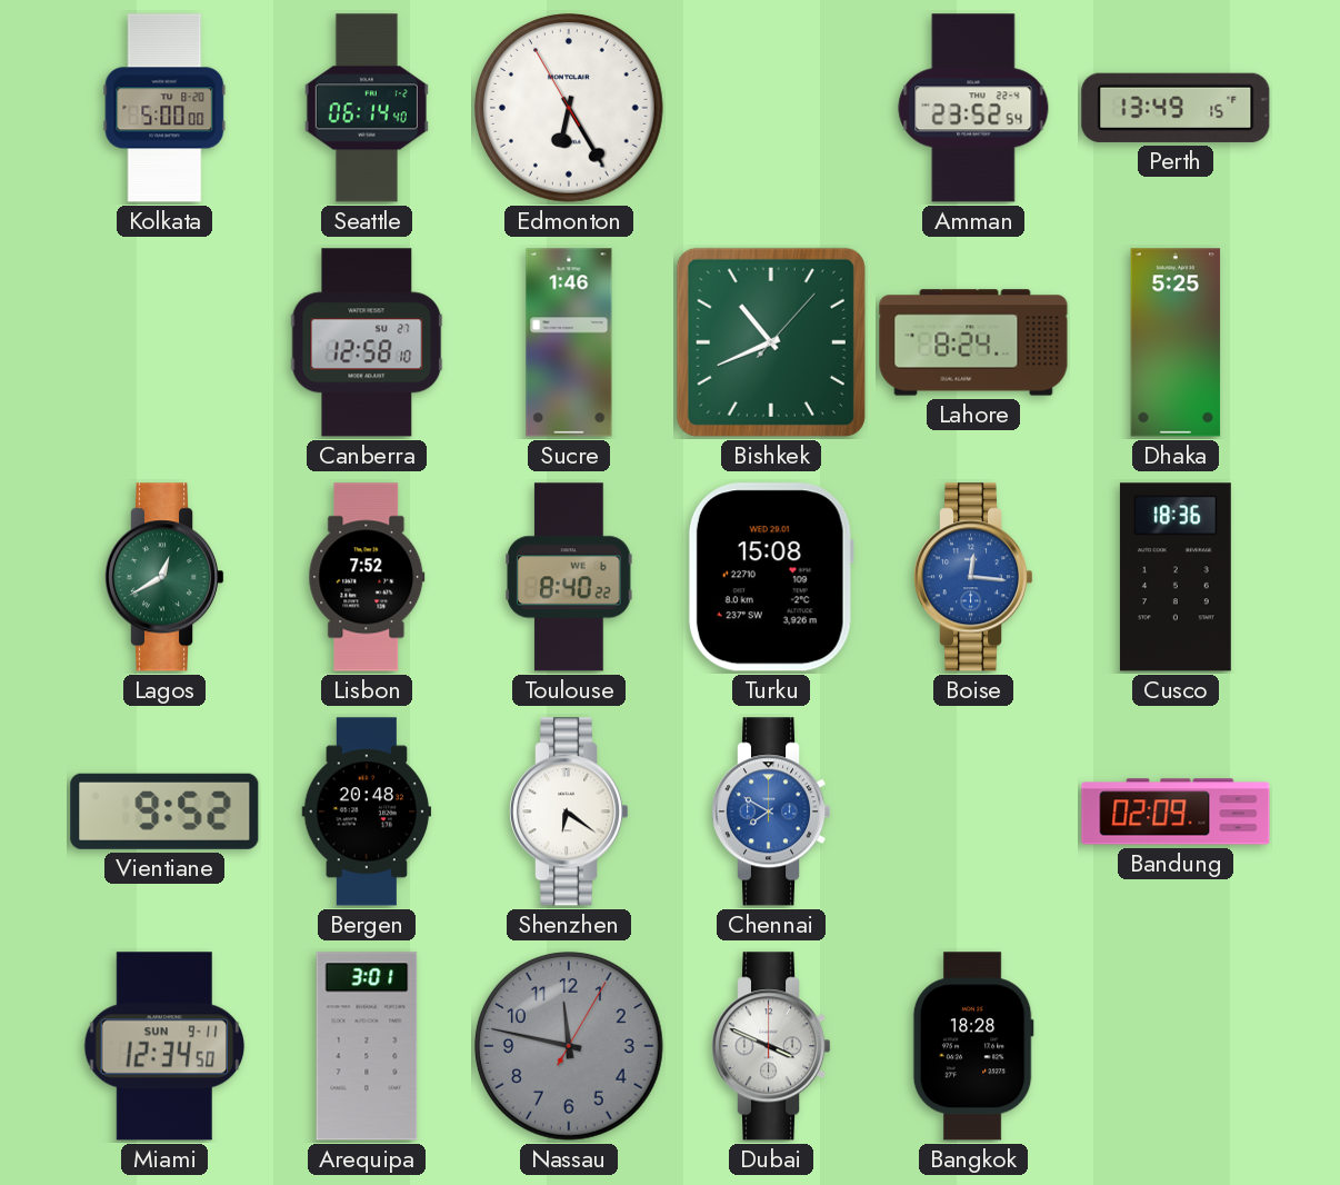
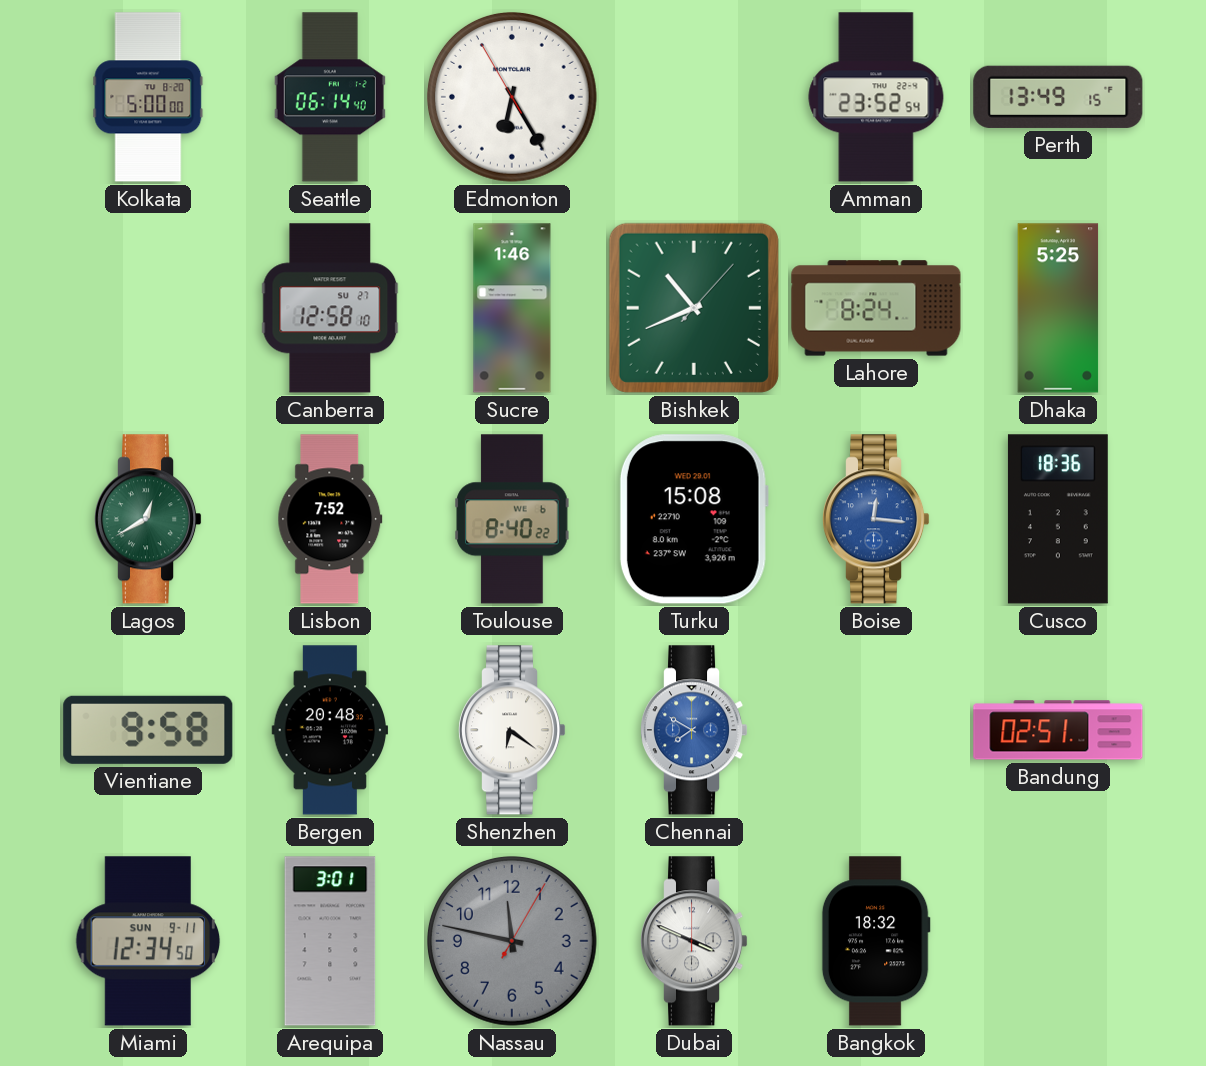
Vientiane: 9:52 -> 9:58 (148, 730)
Bandung: 02:09 -> 02:51 (1058, 730)
Bangkok: 18:28 -> 18:32 (876, 941)
